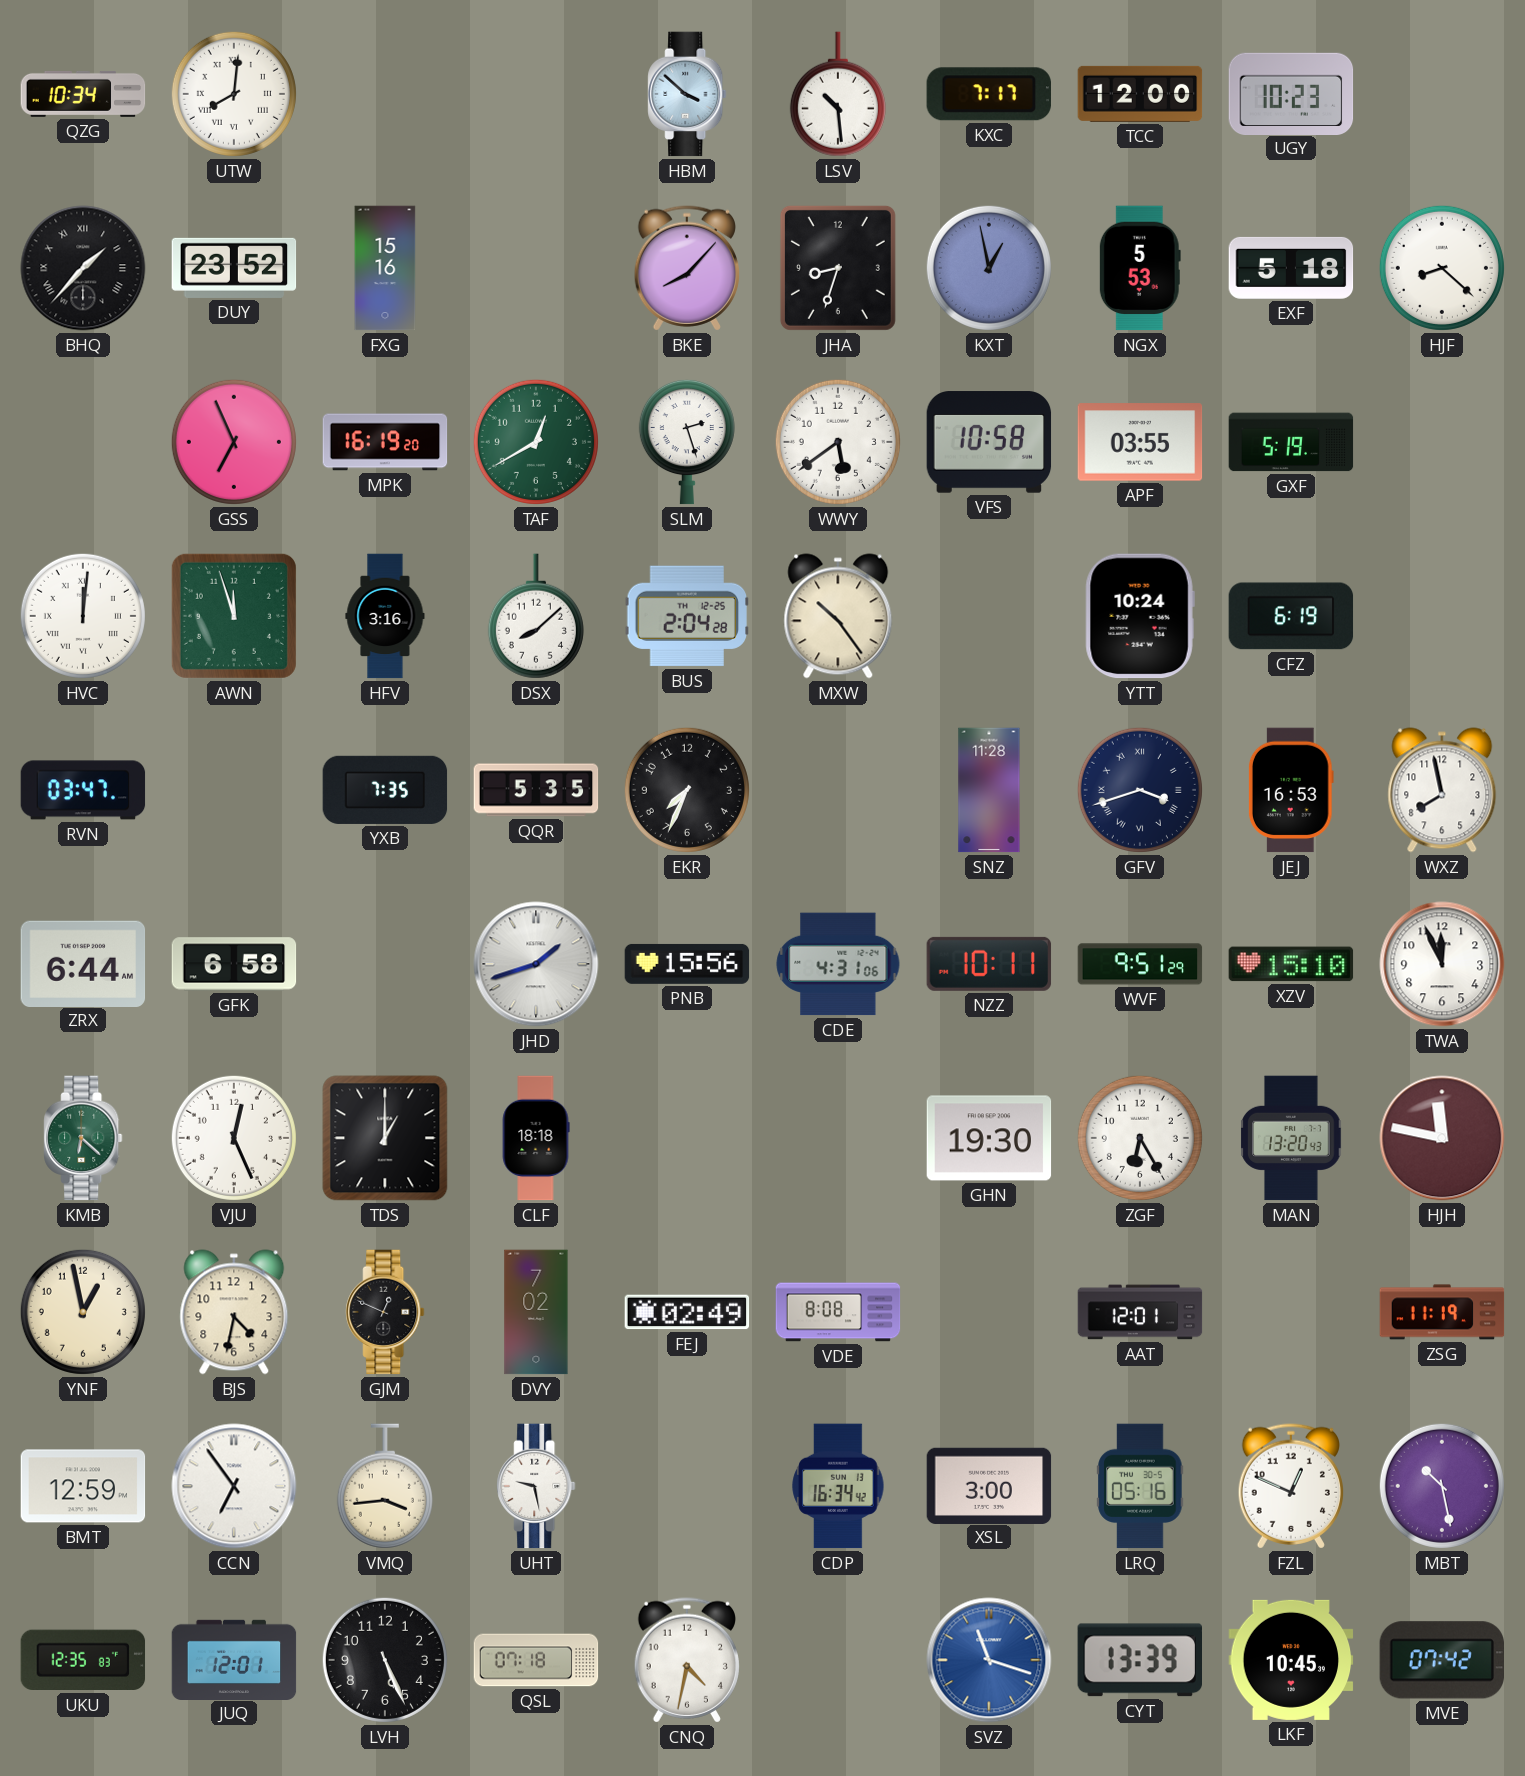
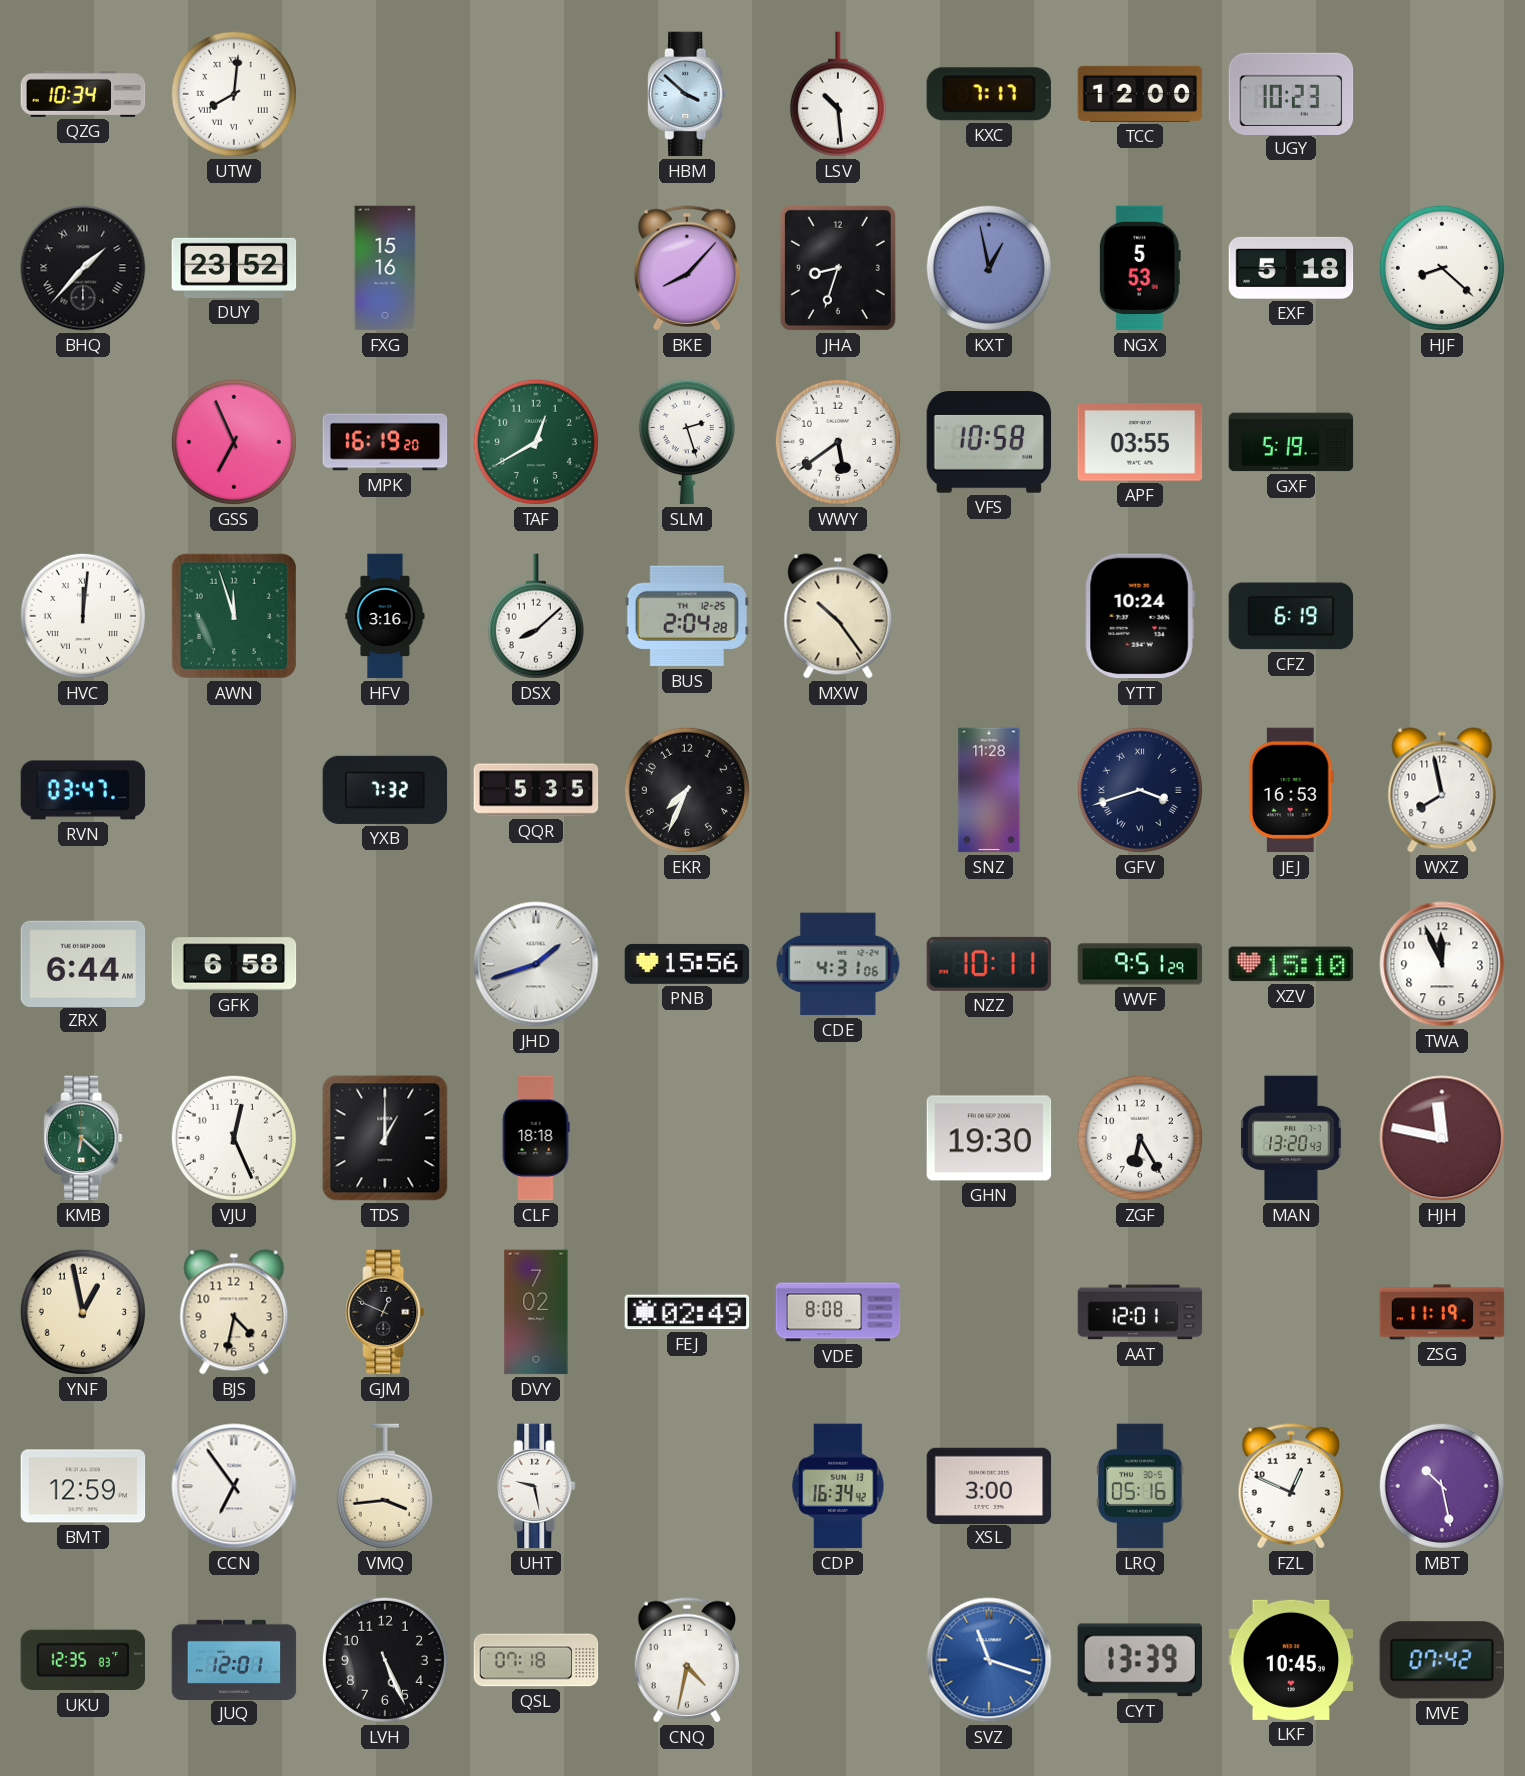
YXB: 7:35 -> 7:32 (385, 790)
